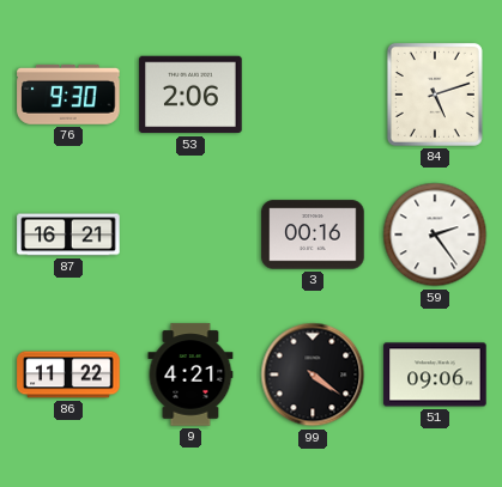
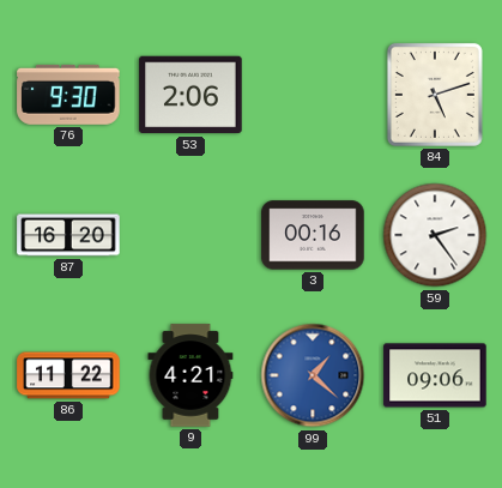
87: 16:21 -> 16:20 (68, 235)
99: 4:21 -> 1:22 (313, 375)
99 dial: black -> blue (313, 375)
